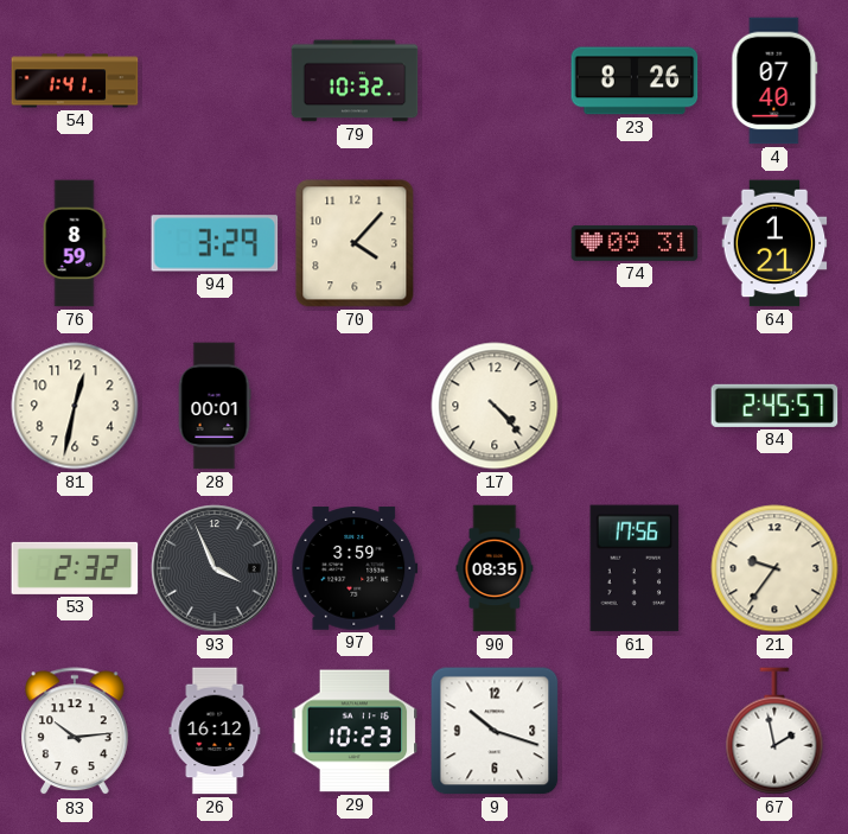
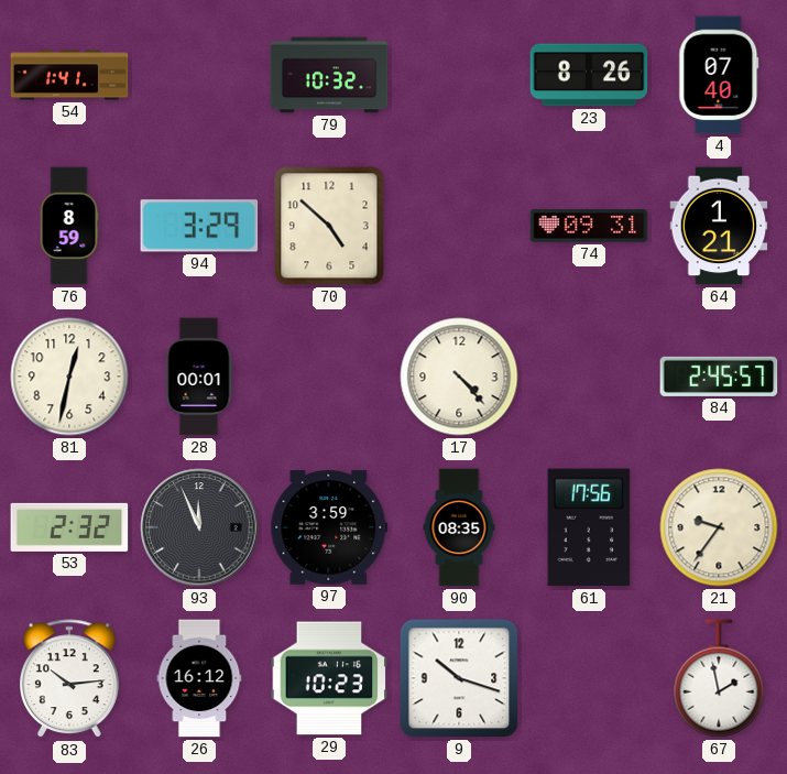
70: 4:07 -> 4:52 (329, 226)
93: 3:56 -> 11:56 (199, 527)
